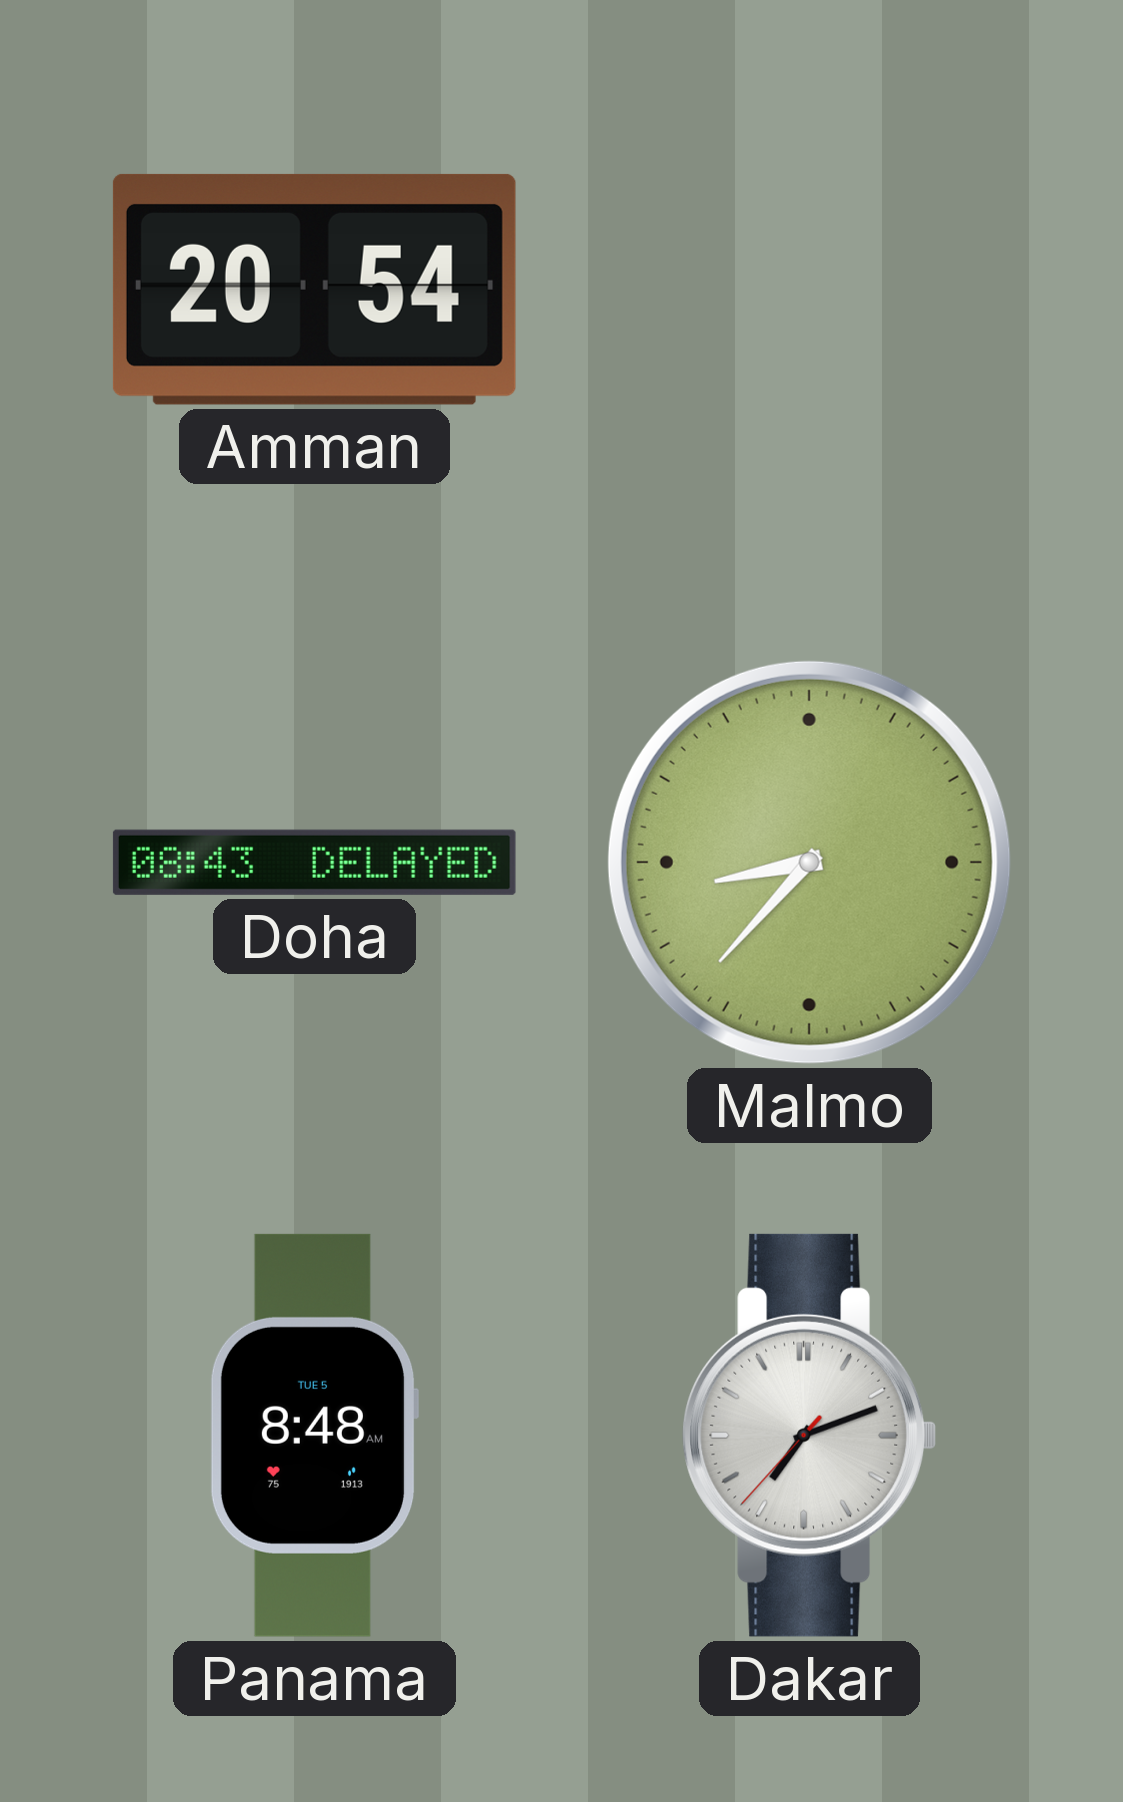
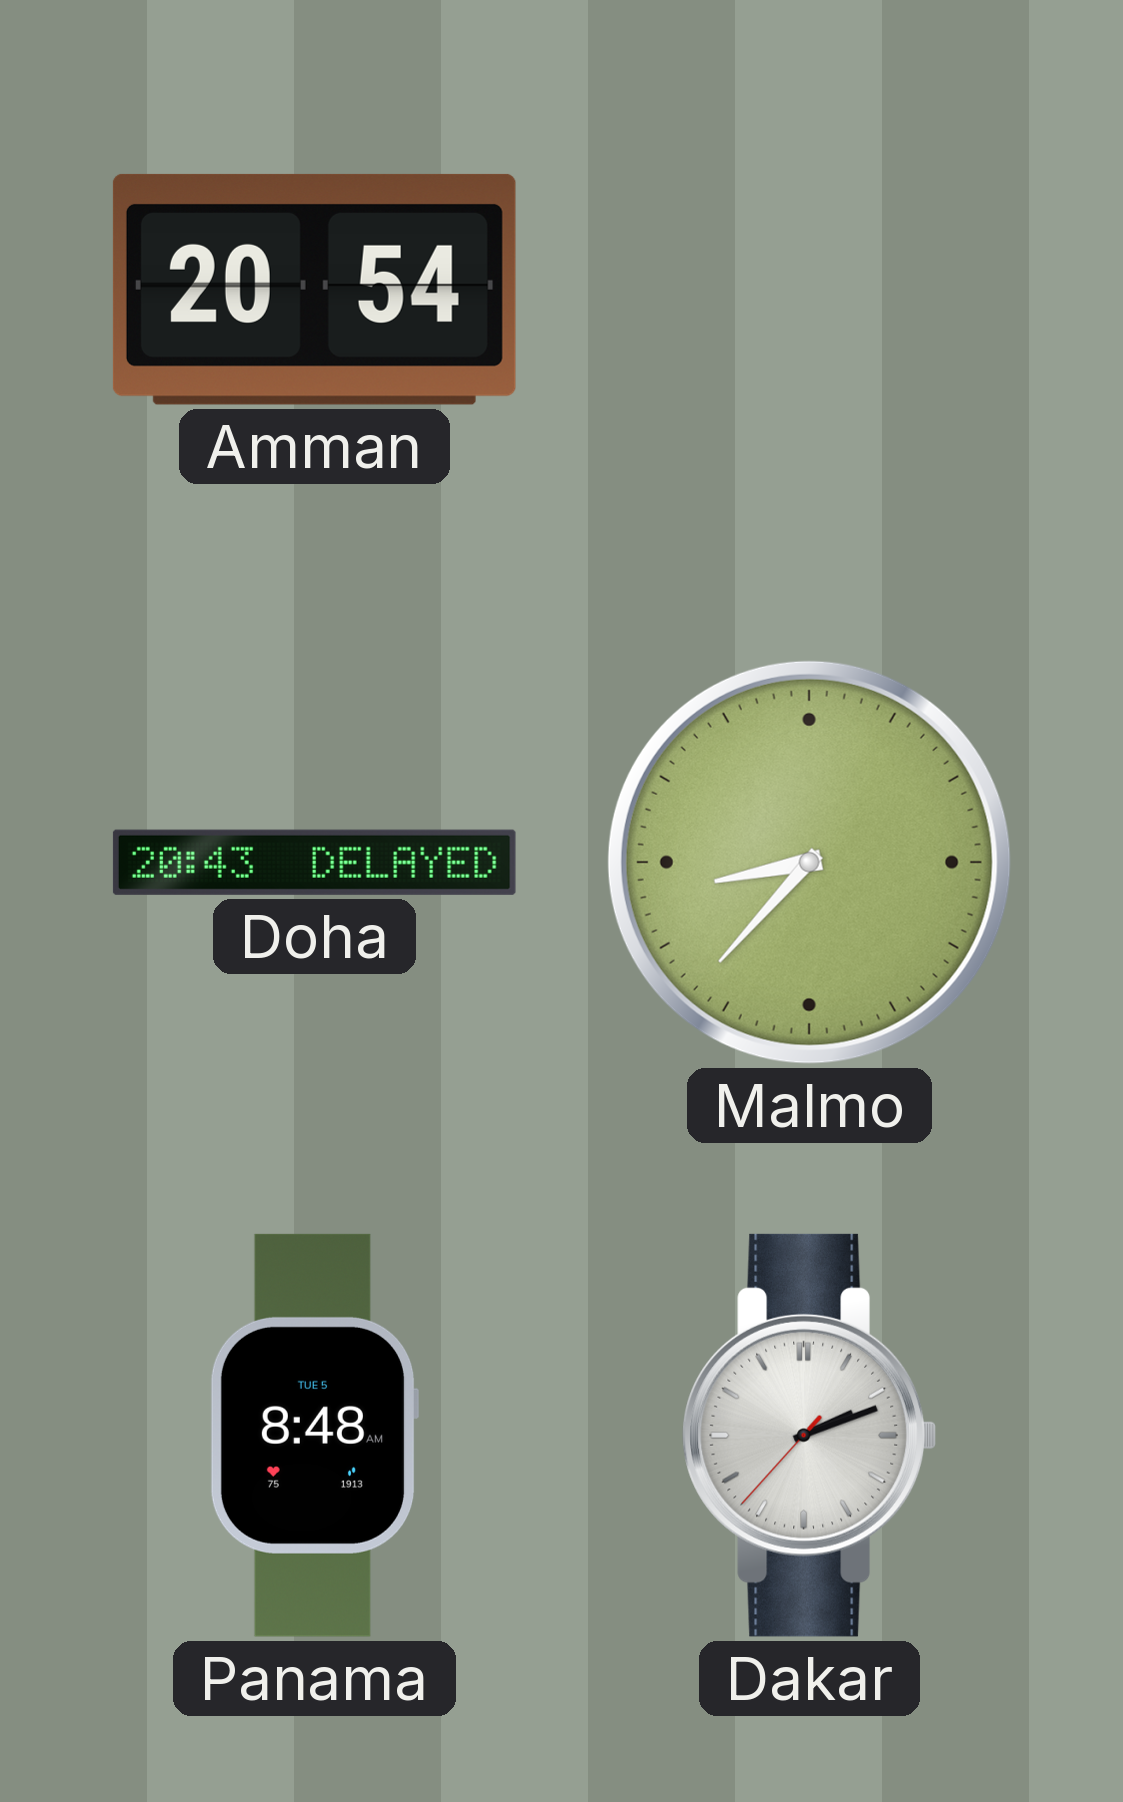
Doha: 08:43 -> 20:43 (314, 862)
Dakar: 7:11 -> 2:11 (809, 1435)
